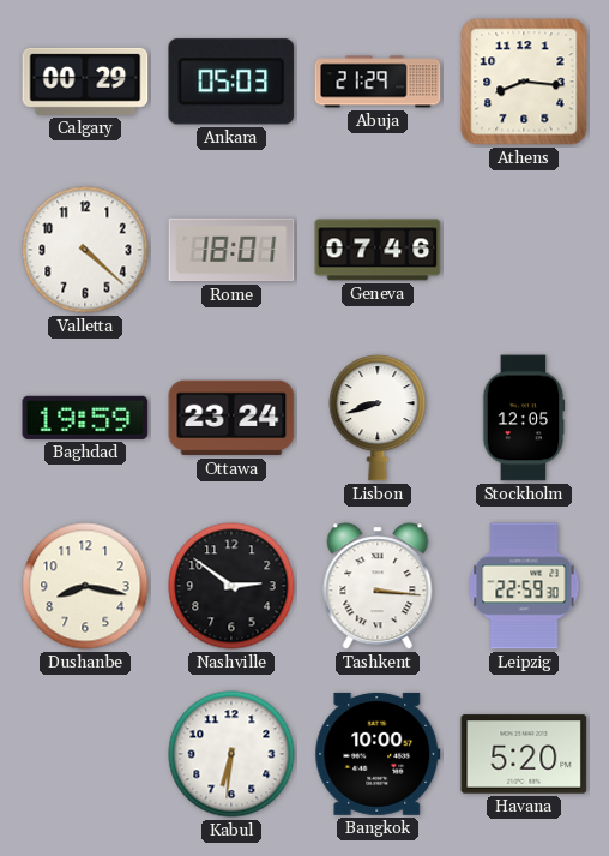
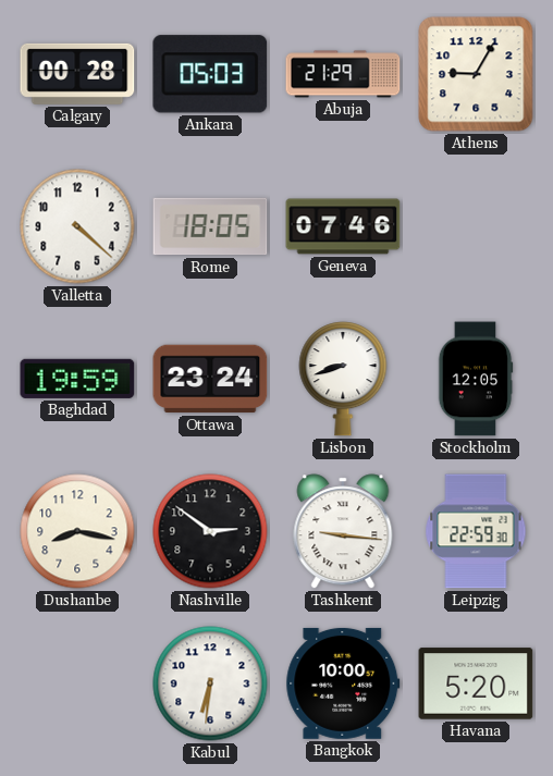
Calgary: 00:29 -> 00:28 (77, 74)
Athens: 8:16 -> 9:05 (476, 74)
Rome: 18:01 -> 18:05 (210, 226)
Tashkent: 3:16 -> 9:16 (343, 531)
